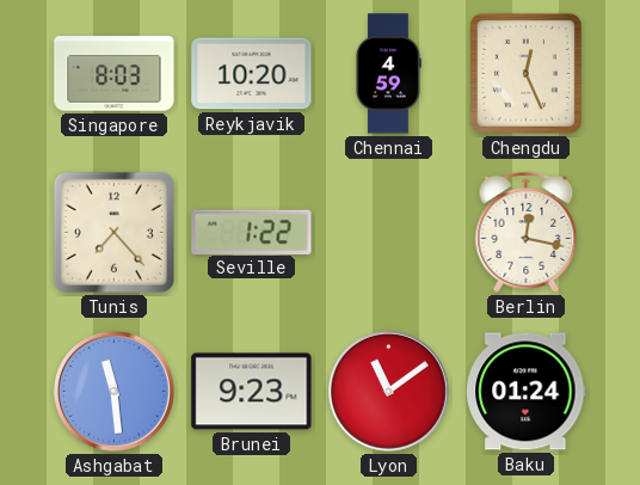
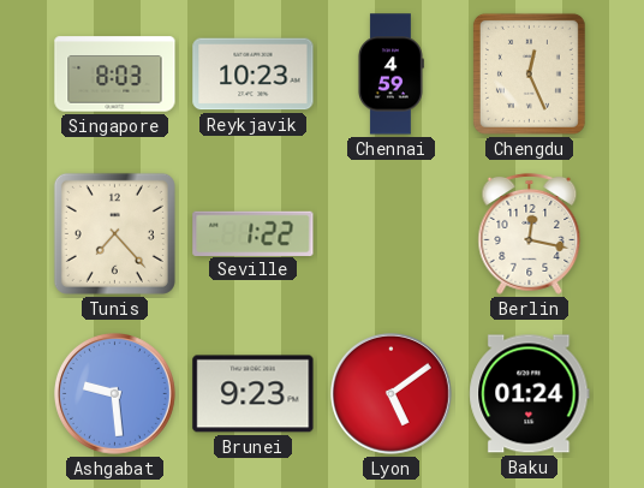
Reykjavik: 10:20 -> 10:23 (254, 75)
Ashgabat: 11:29 -> 9:29 (114, 393)
Lyon: 11:09 -> 5:09 (390, 393)
